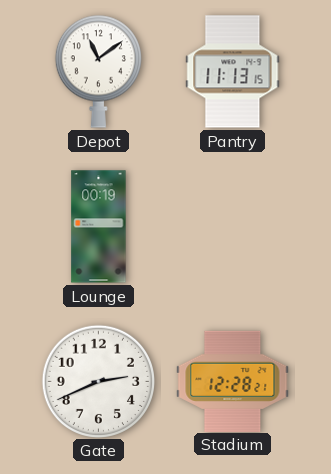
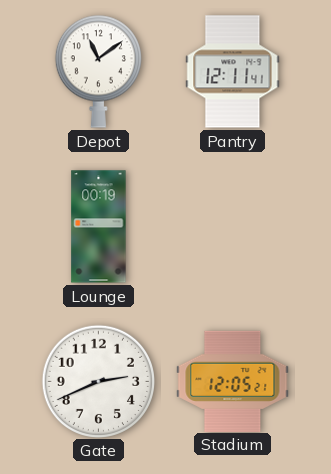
Pantry: 11:13 -> 12:11 (233, 72)
Stadium: 12:28 -> 12:05 (233, 381)
